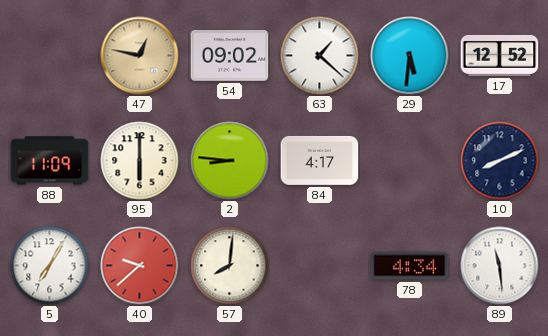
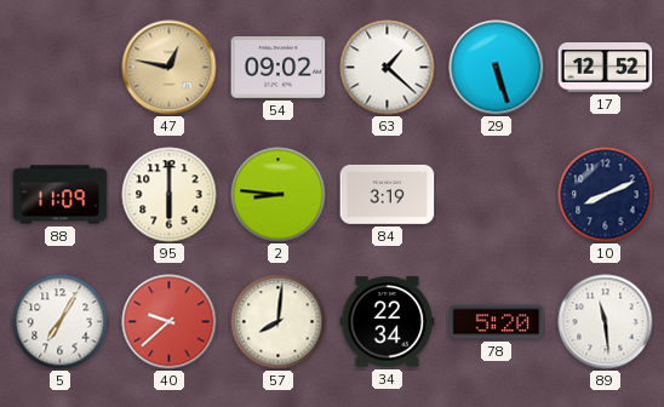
29: 5:31 -> 5:27 (497, 68)
84: 4:17 -> 3:19 (388, 194)
34: none -> 22:34 (388, 322)
78: 4:34 -> 5:20 (497, 322)
